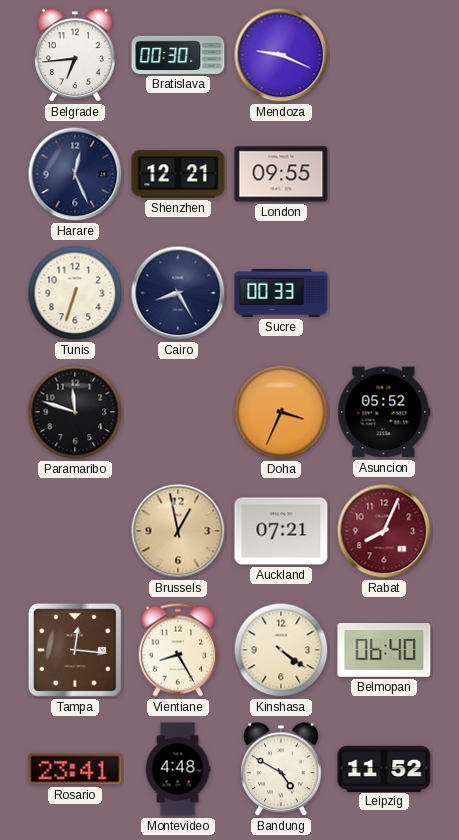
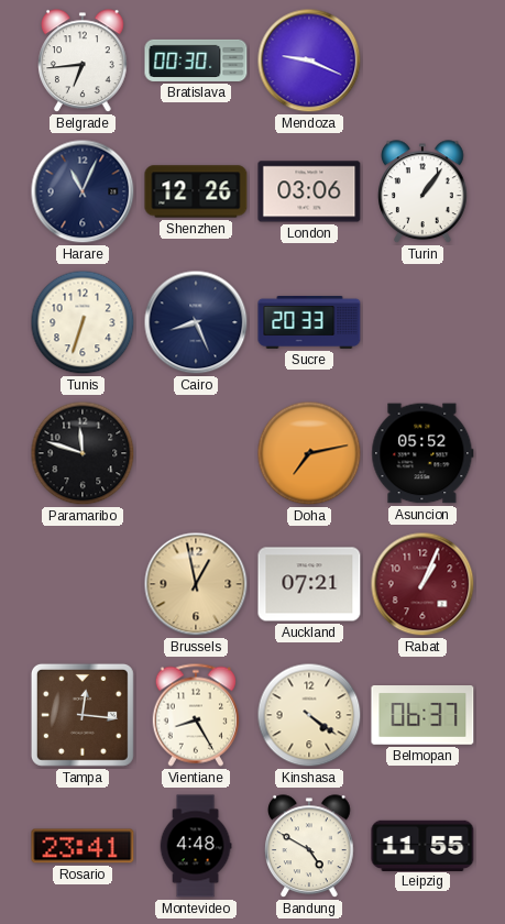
Harare: 12:26 -> 11:04 (83, 191)
Shenzhen: 12:21 -> 12:26 (196, 191)
London: 09:55 -> 03:06 (309, 191)
Turin: none -> 1:06 (424, 193)
Cairo: 8:25 -> 8:26 (196, 322)
Sucre: 00:33 -> 20:33 (309, 322)
Doha: 3:34 -> 7:13 (309, 453)
Rabat: 8:04 -> 1:04 (422, 584)
Belmopan: 06:40 -> 06:37 (422, 716)
Leipzig: 11:52 -> 11:55 (422, 845)
